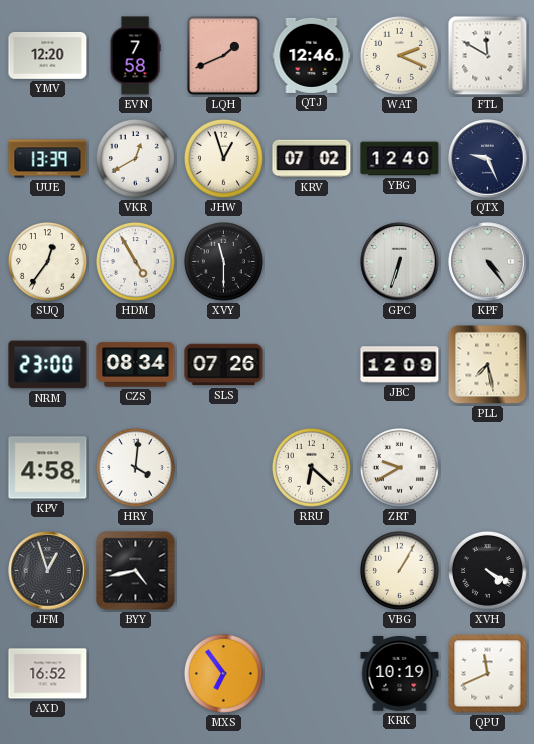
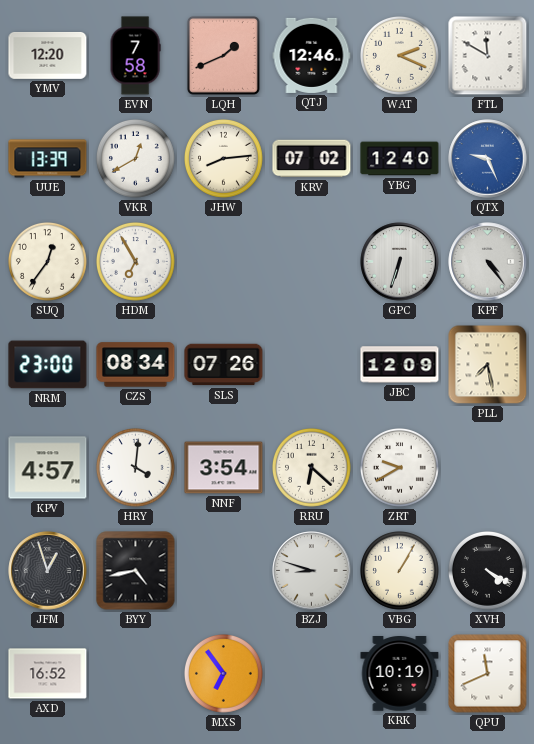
JHW: 12:57 -> 8:14 (224, 159)
QTX dial: navy -> blue (488, 159)
HDM: 4:55 -> 6:55 (136, 262)
XVY: 11:30 -> none (224, 262)
KPV: 4:58 -> 4:57 (48, 468)
NNF: none -> 3:54 (224, 468)
BZJ: none -> 8:48 (312, 571)
